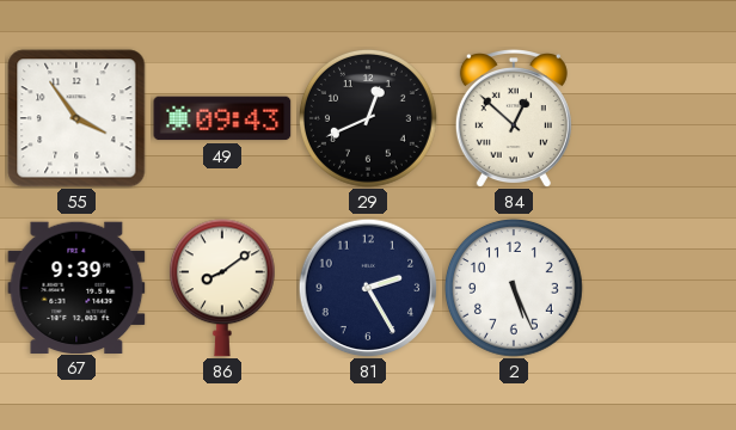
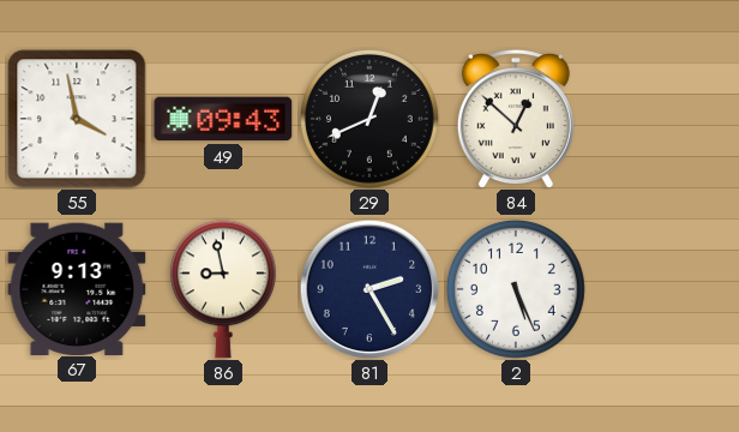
55: 3:54 -> 3:58 (77, 119)
67: 9:39 -> 9:13 (77, 288)
86: 8:09 -> 8:58 (223, 289)
